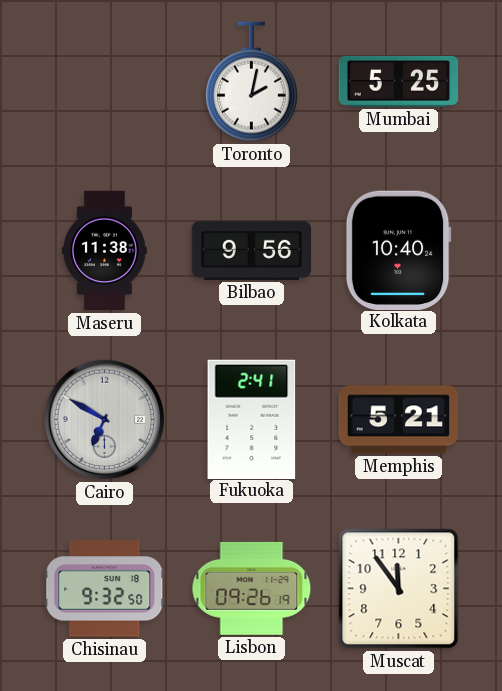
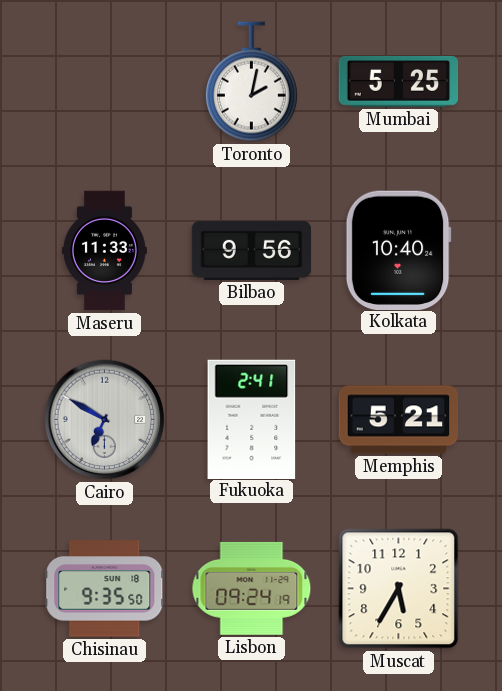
Maseru: 11:38 -> 11:33 (104, 251)
Chisinau: 9:32 -> 9:35 (105, 589)
Lisbon: 09:26 -> 09:24 (252, 588)
Muscat: 11:54 -> 5:35 (399, 589)
